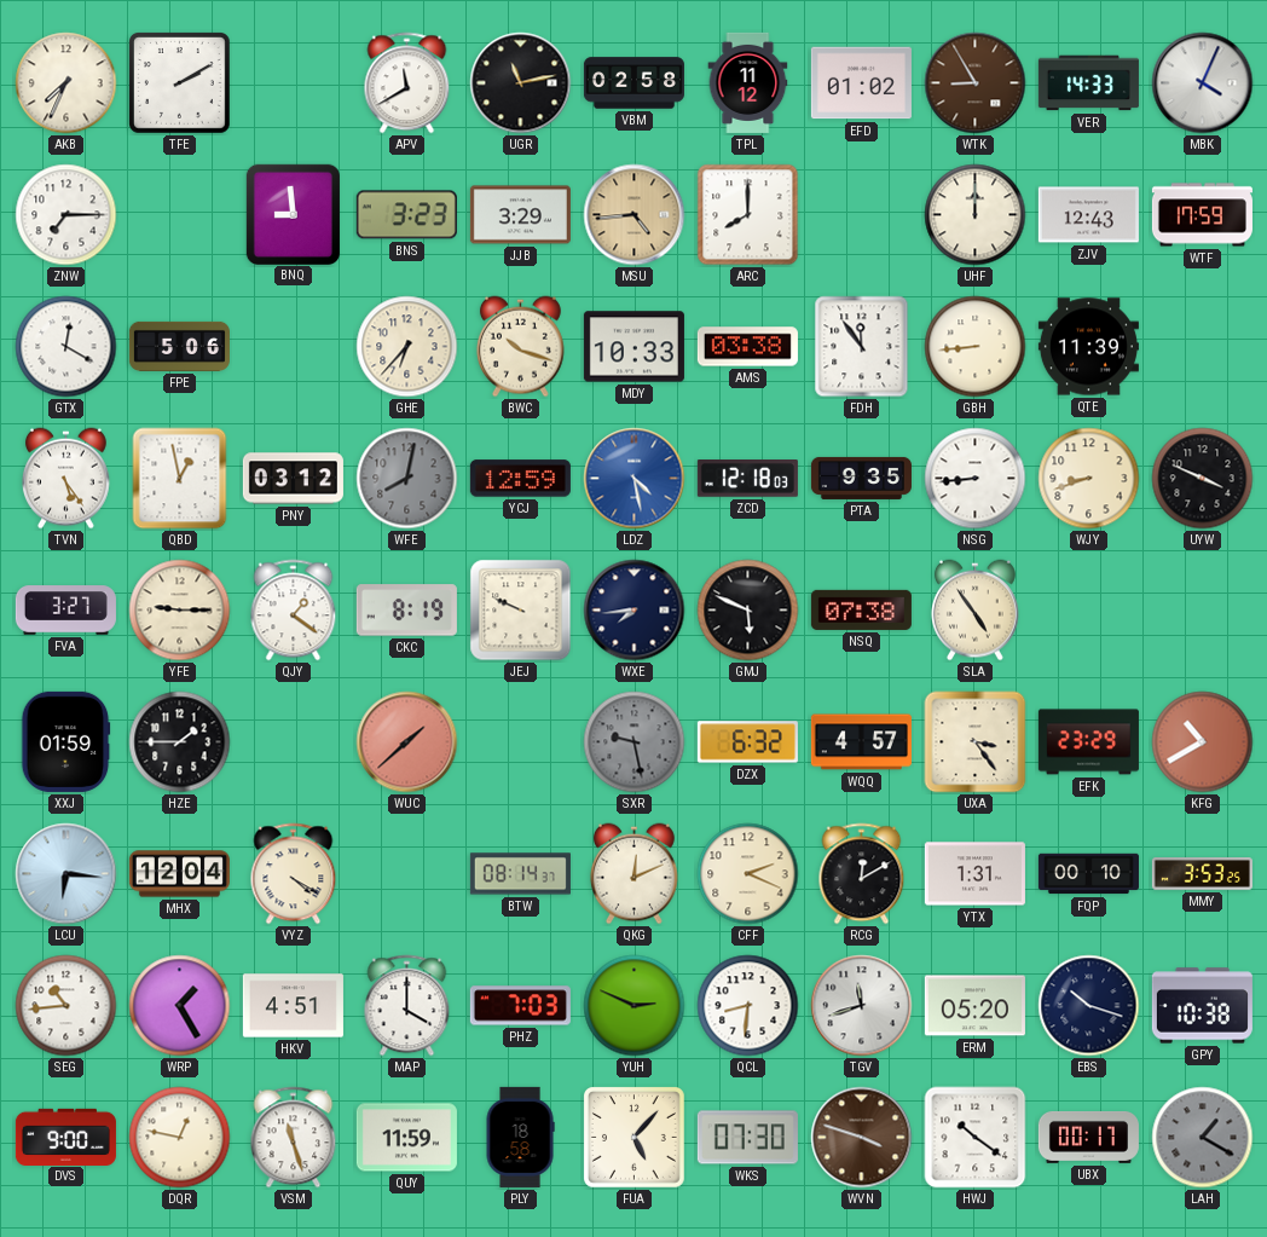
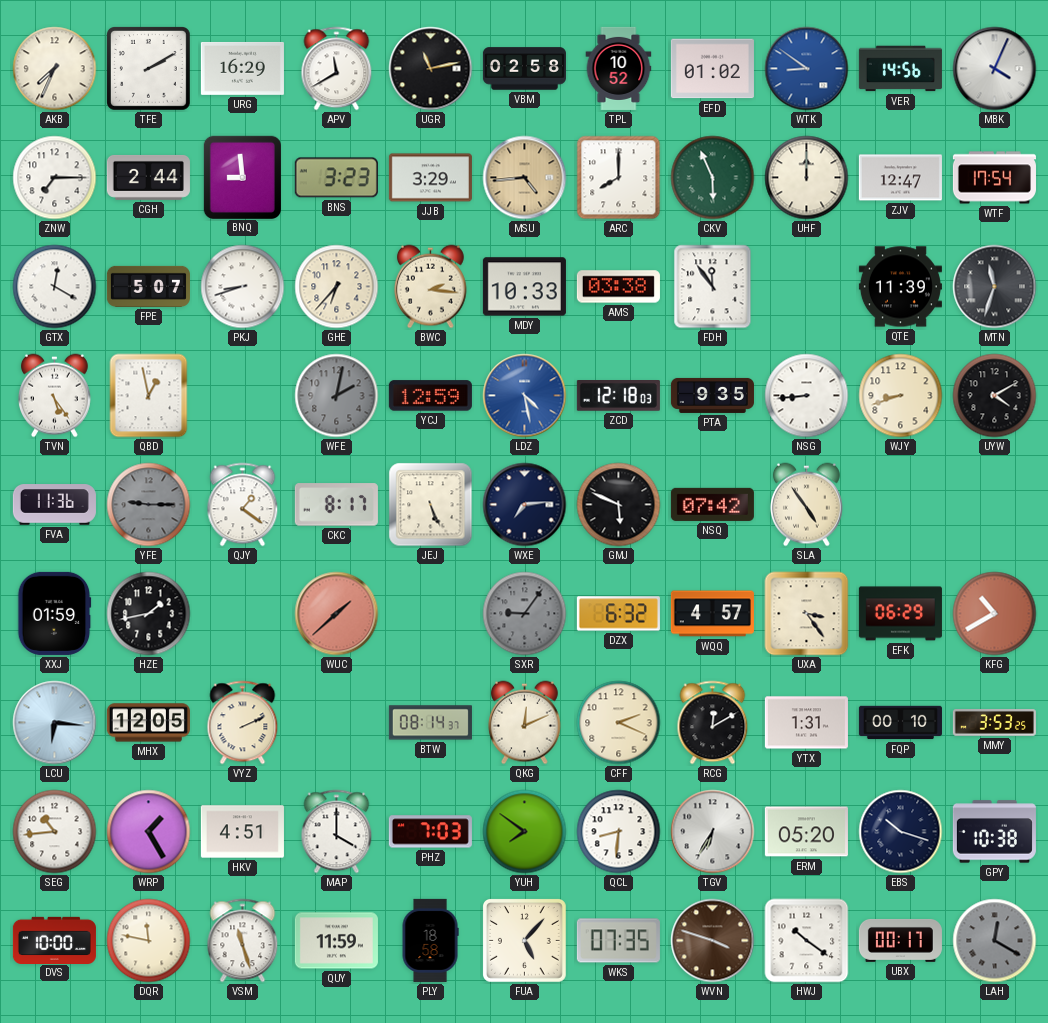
URG: none -> 16:29 (242, 68)
TPL: 11:12 -> 10:52 (619, 68)
WTK: 8:55 -> 8:51 (807, 69)
WTK dial: brown -> blue (807, 69)
VER: 14:33 -> 14:56 (900, 69)
CGH: none -> 2:44 (148, 177)
CKV: none -> 5:56 (713, 178)
ZJV: 12:43 -> 12:47 (900, 178)
WTF: 17:59 -> 17:54 (994, 178)
FPE: 5:06 -> 5:07 (148, 286)
PKJ: none -> 8:42 (243, 287)
BWC: 10:18 -> 2:16 (430, 287)
GBH: 8:44 -> none (976, 347)
MTN: none -> 11:33 (995, 287)
PNY: 03:12 -> none (293, 479)
WFE: 8:02 -> 2:02 (337, 396)
UYW: 3:49 -> 4:10 (995, 396)
FVA: 3:27 -> 11:36 (54, 505)
YFE dial: cream -> grey (149, 505)
CKC: 8:19 -> 8:17 (336, 505)
JEJ: 9:49 -> 5:26 (431, 505)
WXE: 7:44 -> 7:14 (525, 505)
NSQ: 07:38 -> 07:42 (712, 504)
HZE: 1:45 -> 1:43 (149, 614)
SXR: 9:28 -> 9:06 (525, 614)
EFK: 23:29 -> 06:29 (900, 614)
MHX: 12:04 -> 12:05 (148, 723)
VYZ: 4:20 -> 2:11 (243, 723)
YUH: 2:49 -> 7:51 (525, 832)
TGV: 11:42 -> 6:35 (713, 832)
DVS: 9:00 -> 10:00 (54, 940)
DQR: 12:47 -> 11:47 (149, 941)
WKS: 07:30 -> 07:35 (618, 941)
LAH: 1:20 -> 12:20 (995, 941)
